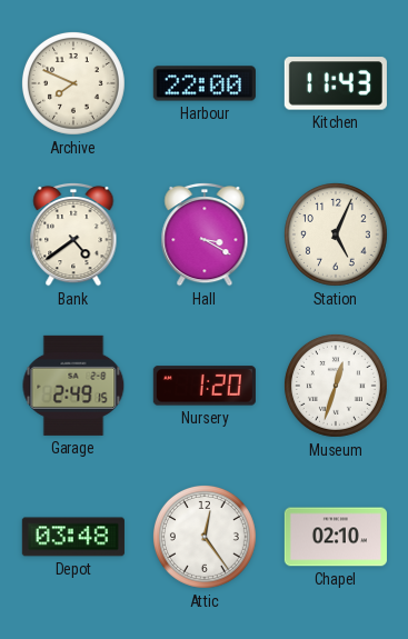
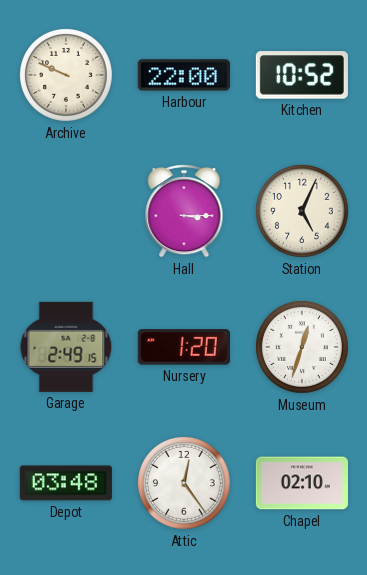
Archive: 7:49 -> 9:49 (66, 75)
Kitchen: 11:43 -> 10:52 (302, 75)
Bank: 4:39 -> none (73, 234)
Hall: 3:20 -> 3:15 (184, 211)
